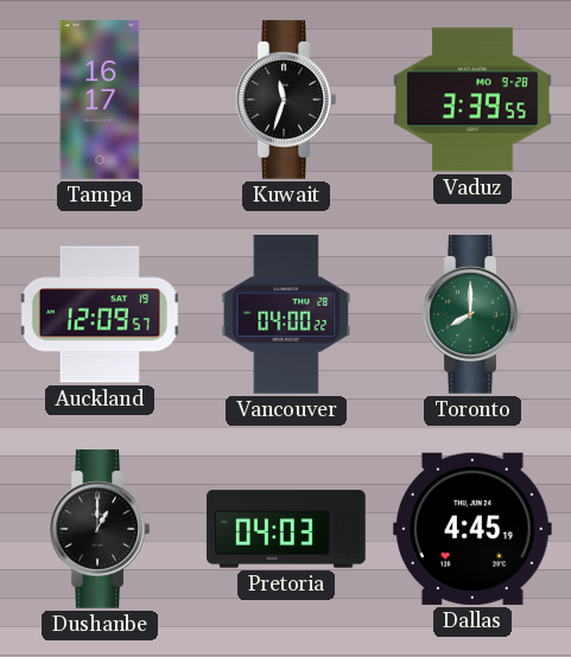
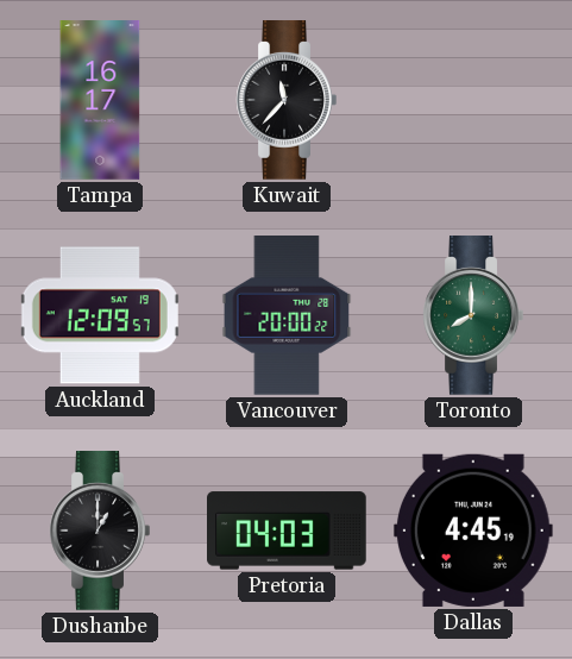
Kuwait: 11:33 -> 11:37 (287, 101)
Vaduz: 3:39 -> none (474, 100)
Vancouver: 04:00 -> 20:00 (287, 316)
